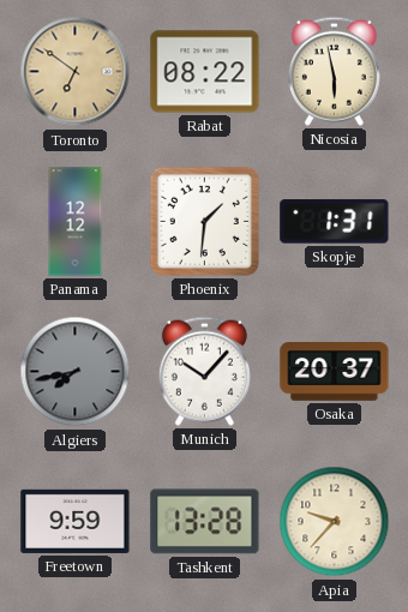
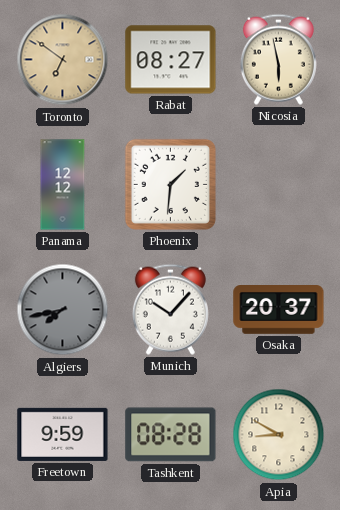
Rabat: 08:22 -> 08:27 (171, 60)
Skopje: 1:31 -> none (335, 222)
Tashkent: 13:28 -> 08:28 (171, 435)
Apia: 9:37 -> 8:50 (279, 435)
